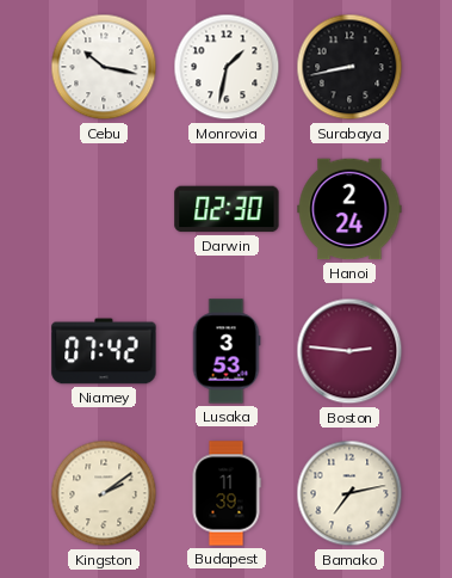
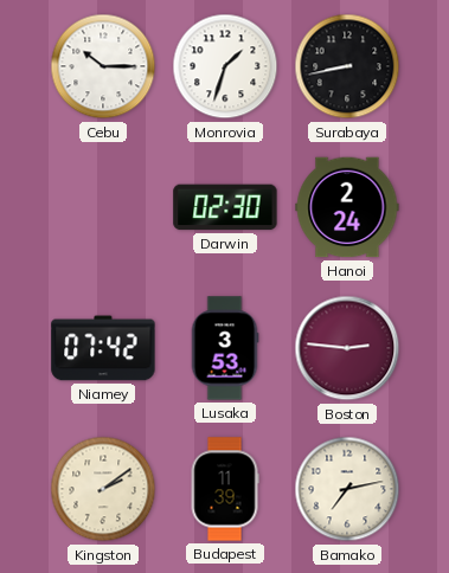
Cebu: 10:17 -> 10:15 (103, 66)
Monrovia: 1:32 -> 1:33 (225, 66)
